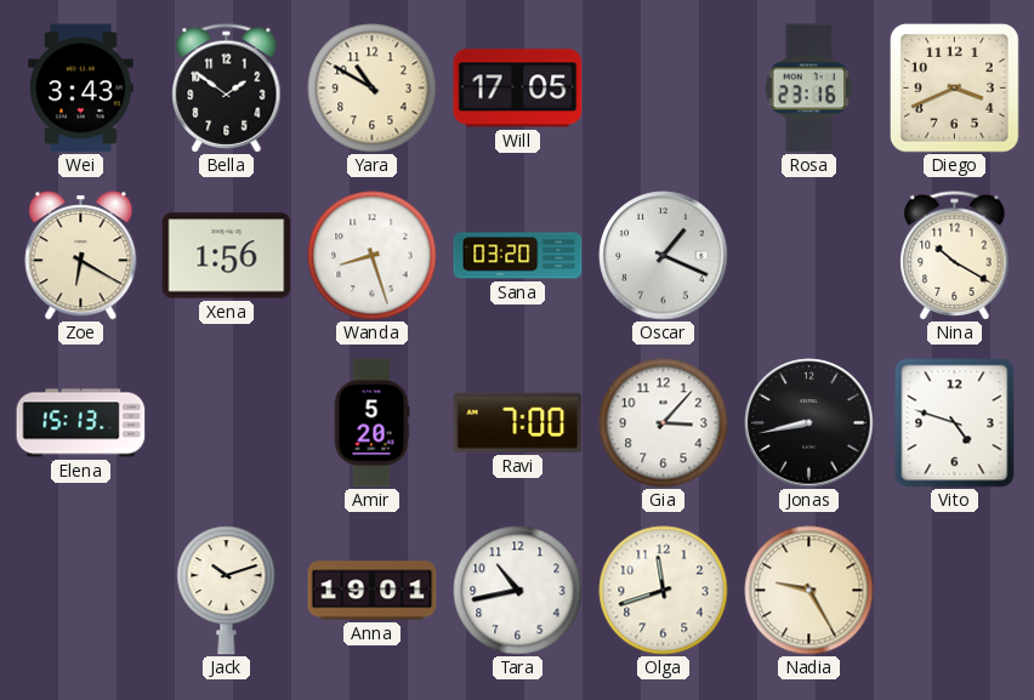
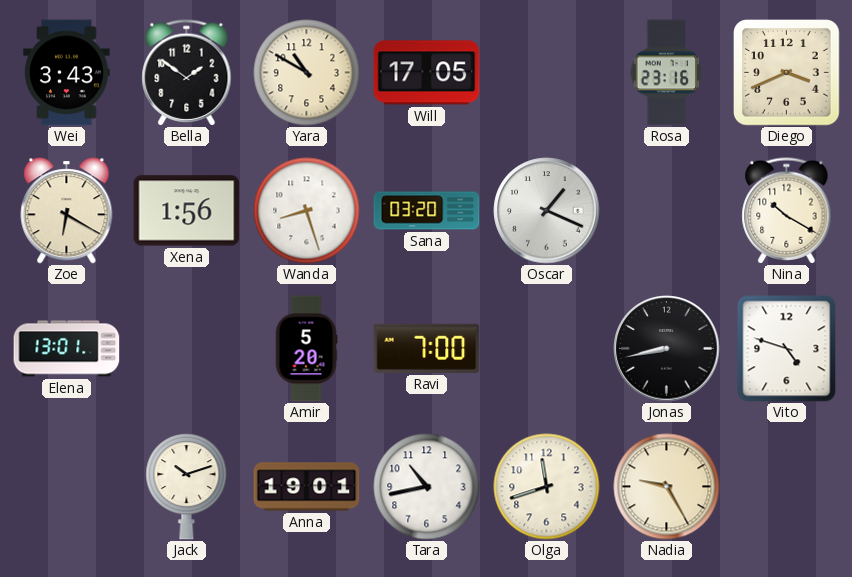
Elena: 15:13 -> 13:01 (67, 349)
Gia: 3:07 -> none (664, 423)
